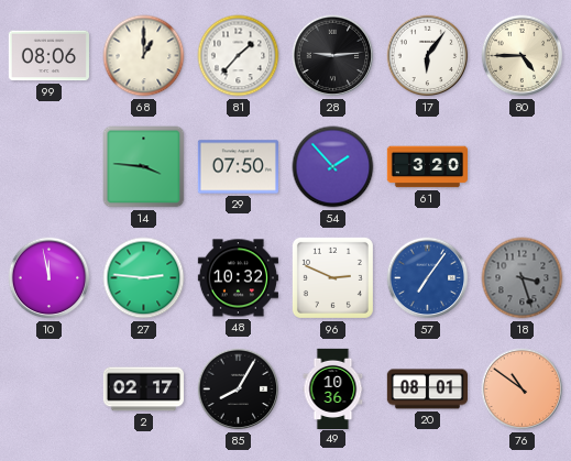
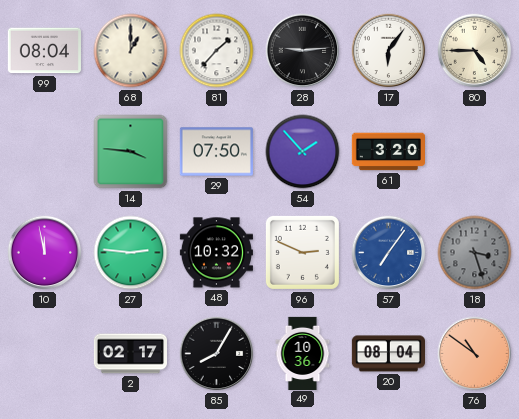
99: 08:06 -> 08:04 (44, 51)
20: 08:01 -> 08:04 (388, 354)
